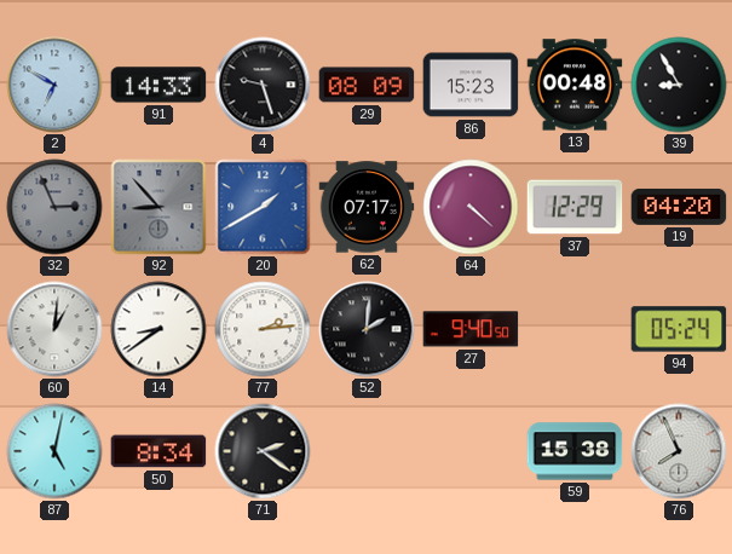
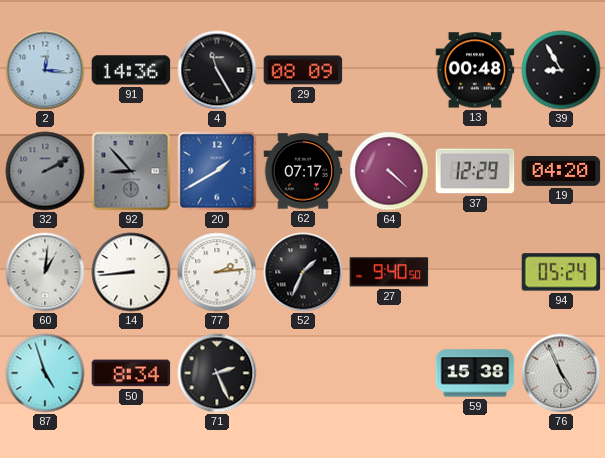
2: 6:50 -> 12:16 (45, 70)
91: 14:33 -> 14:36 (131, 70)
4: 9:27 -> 11:25 (217, 70)
86: 15:23 -> none (471, 85)
32: 2:56 -> 2:10 (45, 171)
14: 8:39 -> 8:44 (131, 272)
52: 2:01 -> 1:34 (303, 272)
87: 5:02 -> 4:57 (45, 373)
71: 2:21 -> 2:26 (217, 373)
76: 7:56 -> 4:56 (561, 373)
